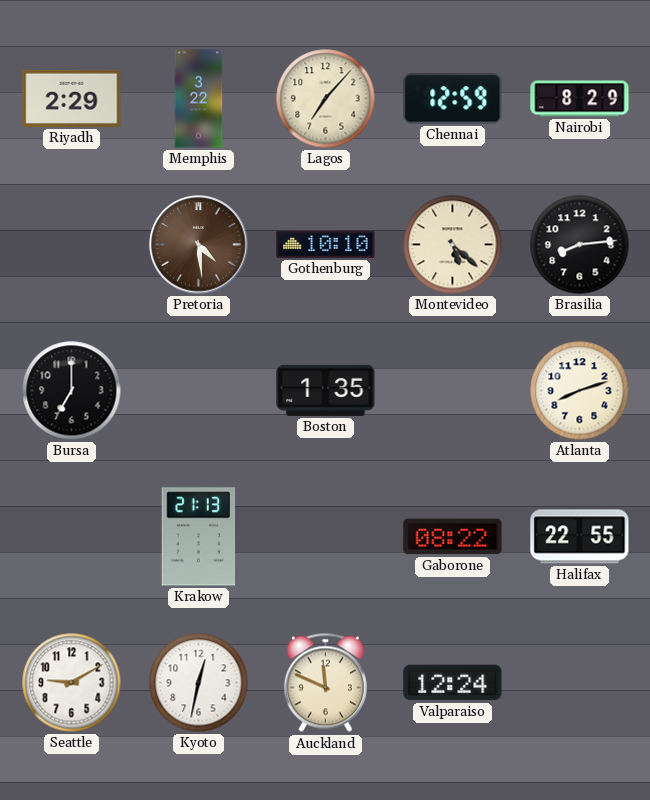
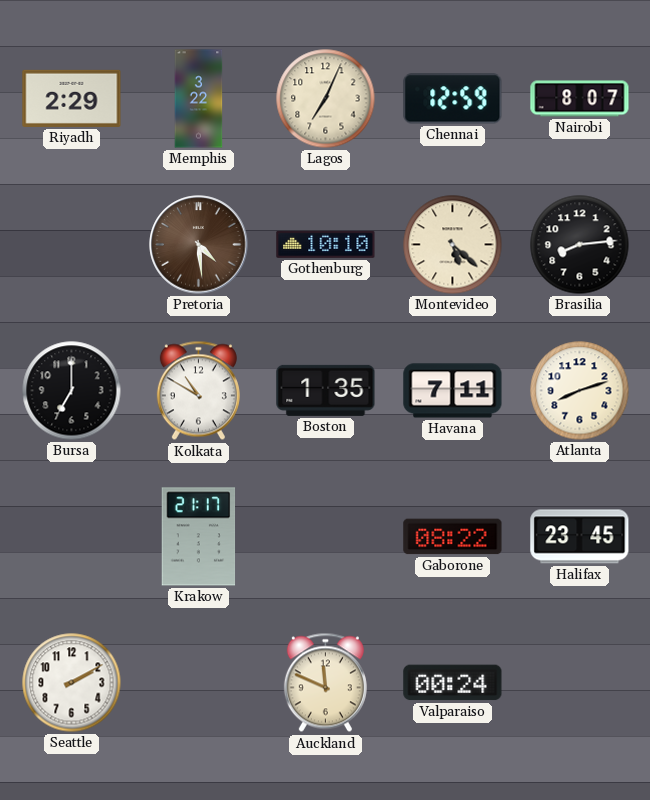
Lagos: 7:07 -> 7:04 (326, 99)
Nairobi: 8:29 -> 8:07 (580, 99)
Kolkata: none -> 10:50 (198, 391)
Havana: none -> 7:11 (453, 391)
Krakow: 21:13 -> 21:17 (199, 537)
Halifax: 22:55 -> 23:45 (580, 537)
Seattle: 9:10 -> 2:10 (72, 683)
Kyoto: 12:32 -> none (199, 683)
Valparaiso: 12:24 -> 00:24 (453, 683)
